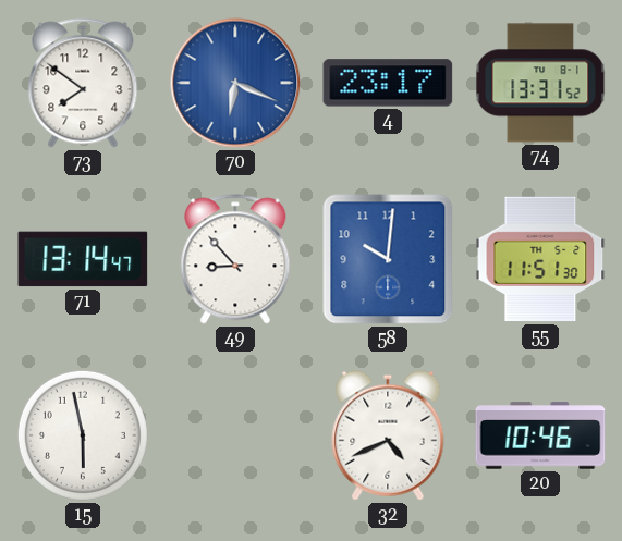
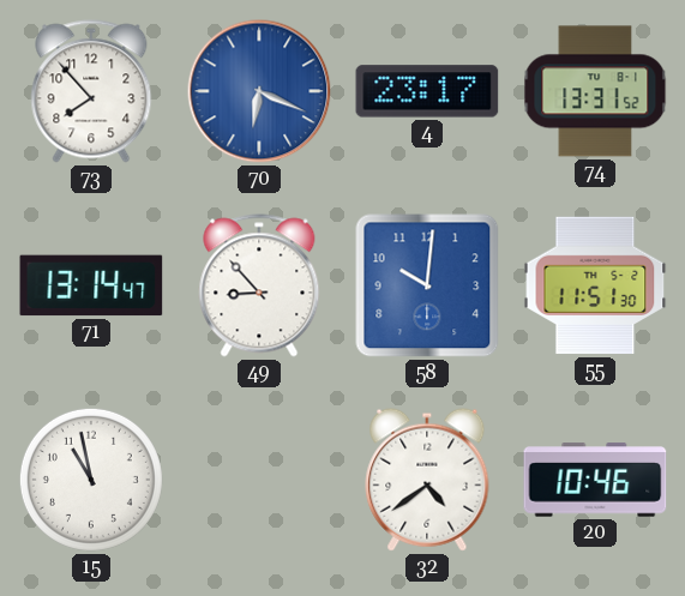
73: 7:51 -> 7:53 (91, 91)
15: 5:58 -> 10:58 (91, 480)
32: 4:41 -> 4:39 (427, 480)
